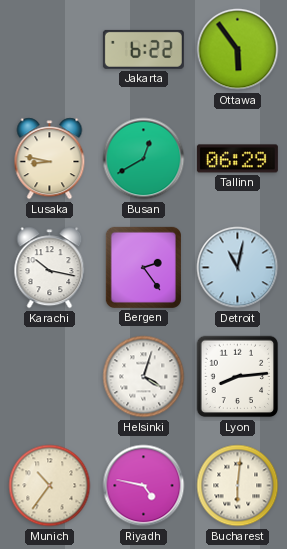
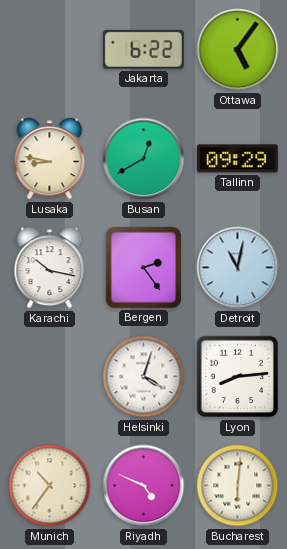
Ottawa: 5:54 -> 5:06 (238, 50)
Tallinn: 06:29 -> 09:29 (237, 159)
Riyadh: 4:47 -> 4:49 (144, 486)
